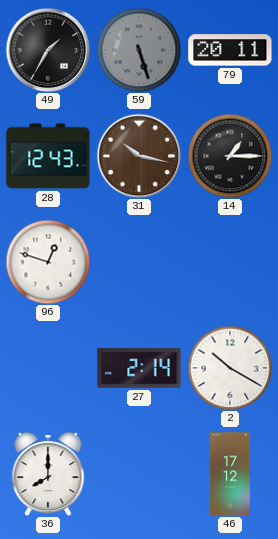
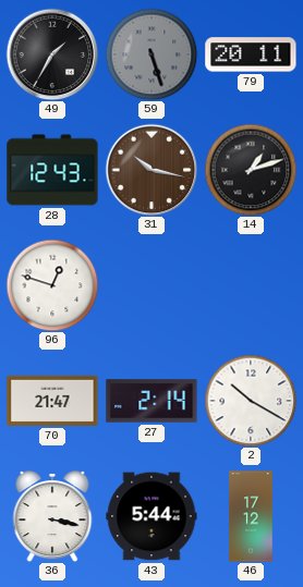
14: 1:15 -> 1:12 (251, 170)
70: none -> 21:47 (52, 401)
36: 8:00 -> 3:17 (52, 516)
43: none -> 5:44 (152, 516)
